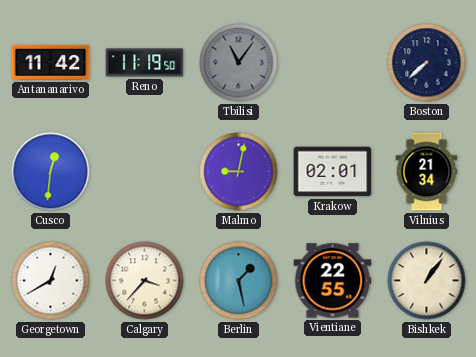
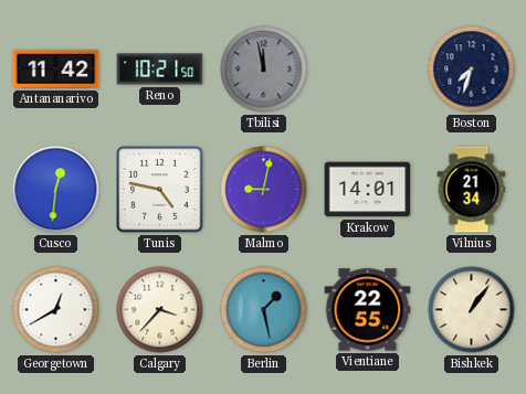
Reno: 11:19 -> 10:21 (160, 70)
Tbilisi: 11:06 -> 11:58 (264, 70)
Boston: 7:38 -> 7:33 (472, 70)
Tunis: none -> 4:47 (160, 190)
Krakow: 02:01 -> 14:01 (368, 190)
